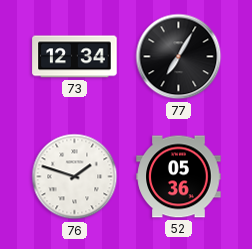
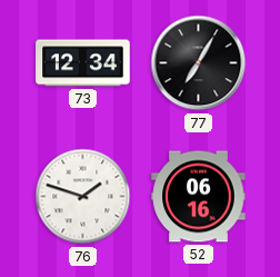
52: 05:36 -> 06:16 (199, 197)
